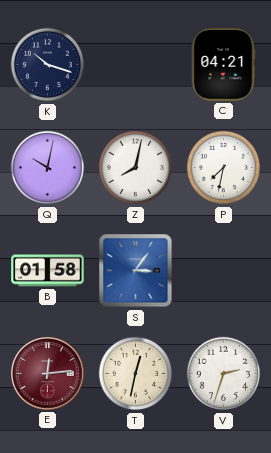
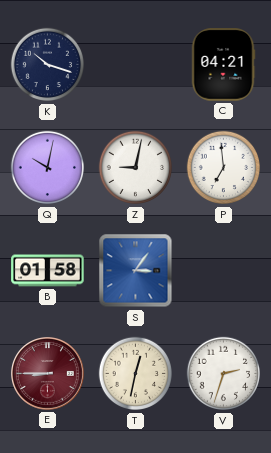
Z: 8:02 -> 9:02 (136, 168)
P: 7:32 -> 6:59 (224, 168)
E: 12:14 -> 8:45 (48, 374)
